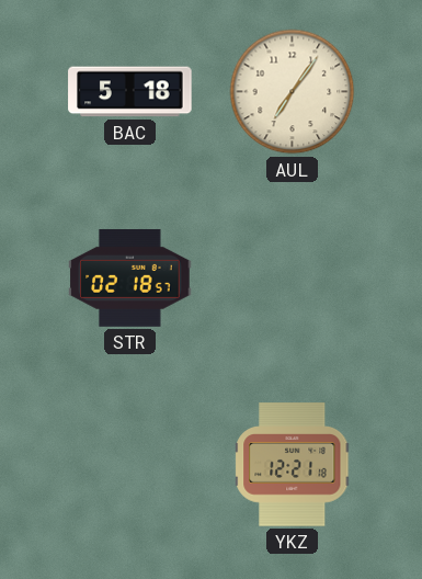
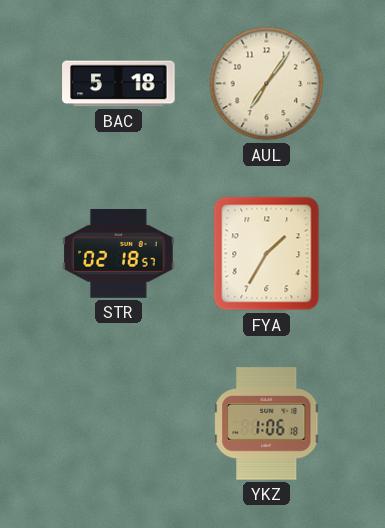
FYA: none -> 1:35 (267, 254)
YKZ: 12:21 -> 1:06 (267, 424)
